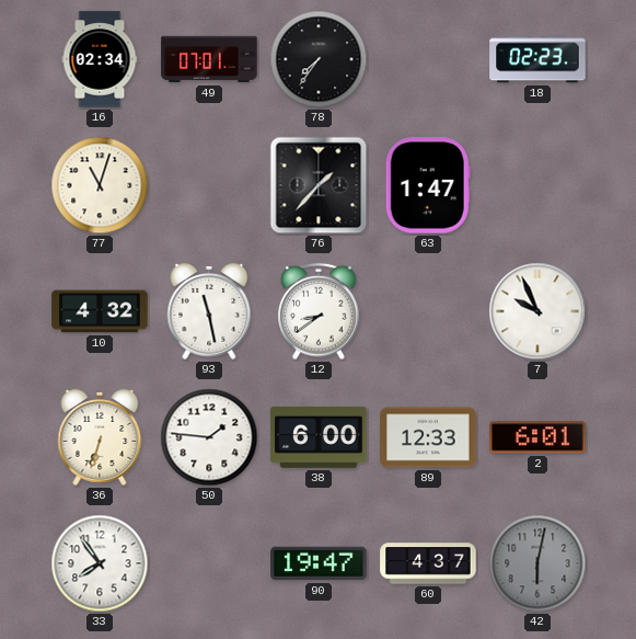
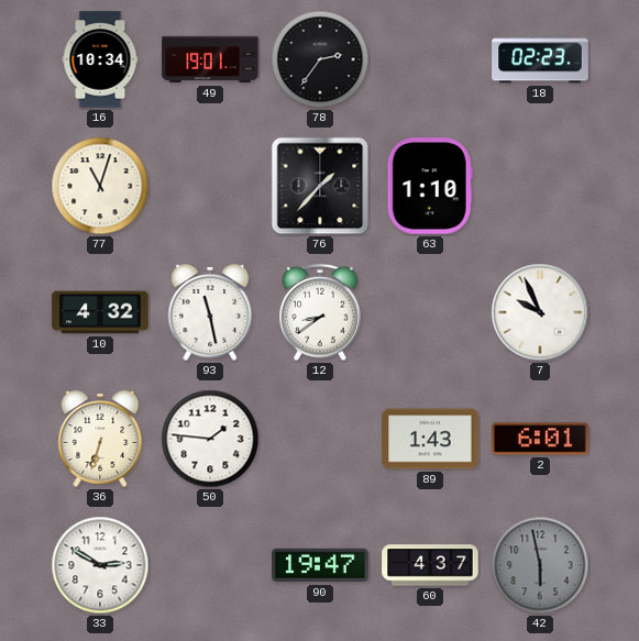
16: 02:34 -> 10:34 (100, 59)
49: 07:01 -> 19:01 (210, 59)
78: 7:36 -> 2:36 (320, 59)
63: 1:47 -> 1:10 (430, 186)
38: 6:00 -> none (319, 437)
89: 12:33 -> 1:43 (430, 439)
33: 7:54 -> 2:50 (100, 565)
42: 6:02 -> 5:58 (540, 565)
